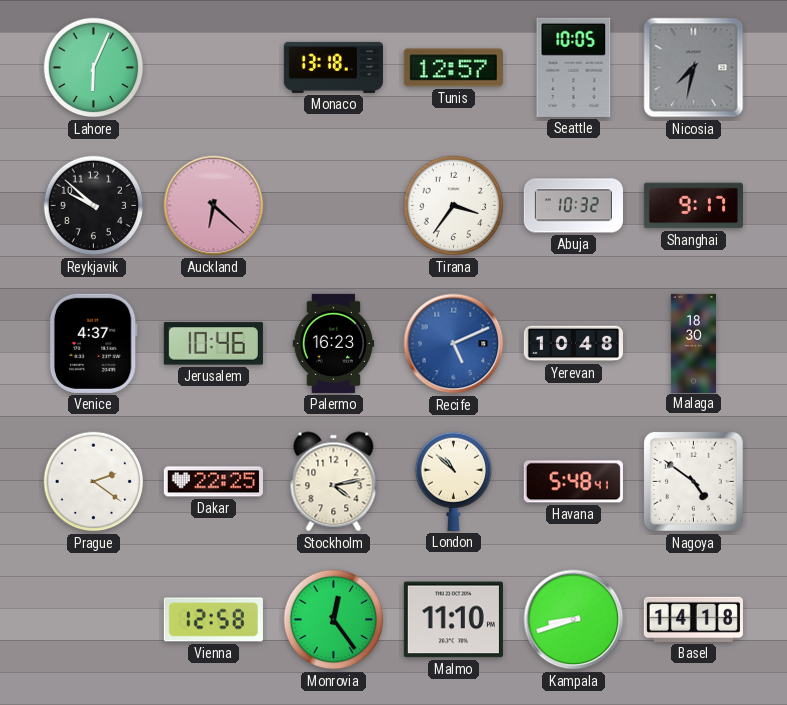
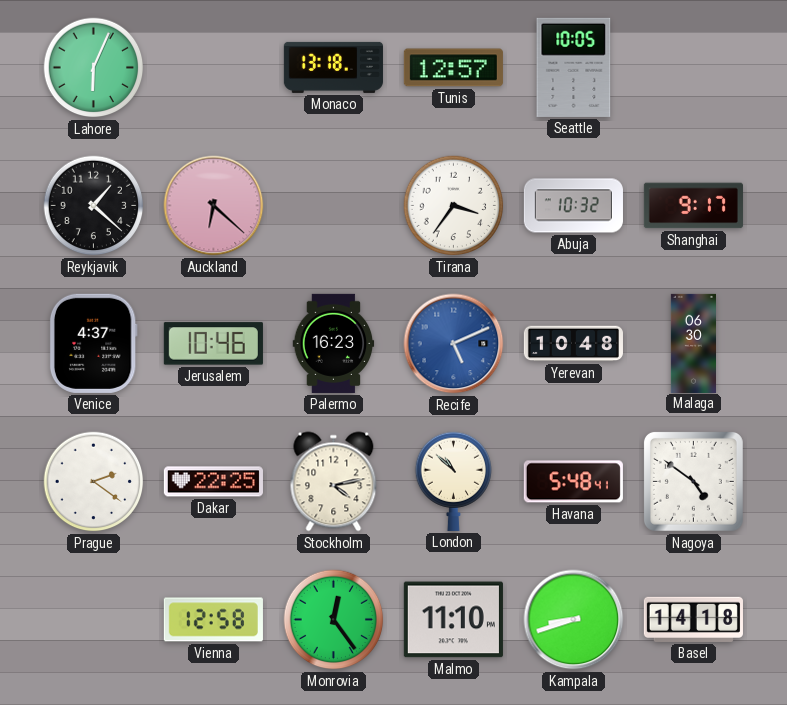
Nicosia: 7:32 -> none (694, 68)
Reykjavik: 9:52 -> 1:22 (94, 206)
Malaga: 18:30 -> 06:30 (693, 343)
